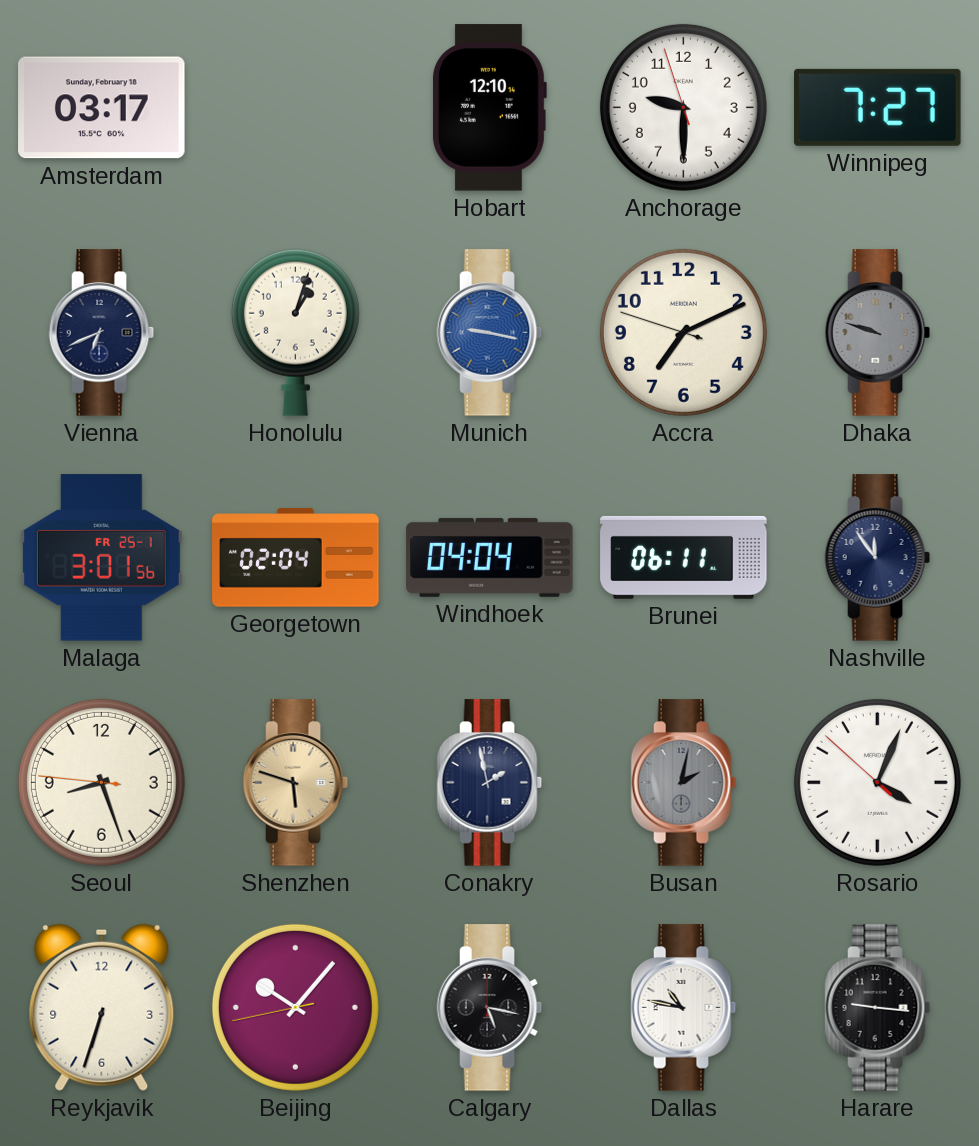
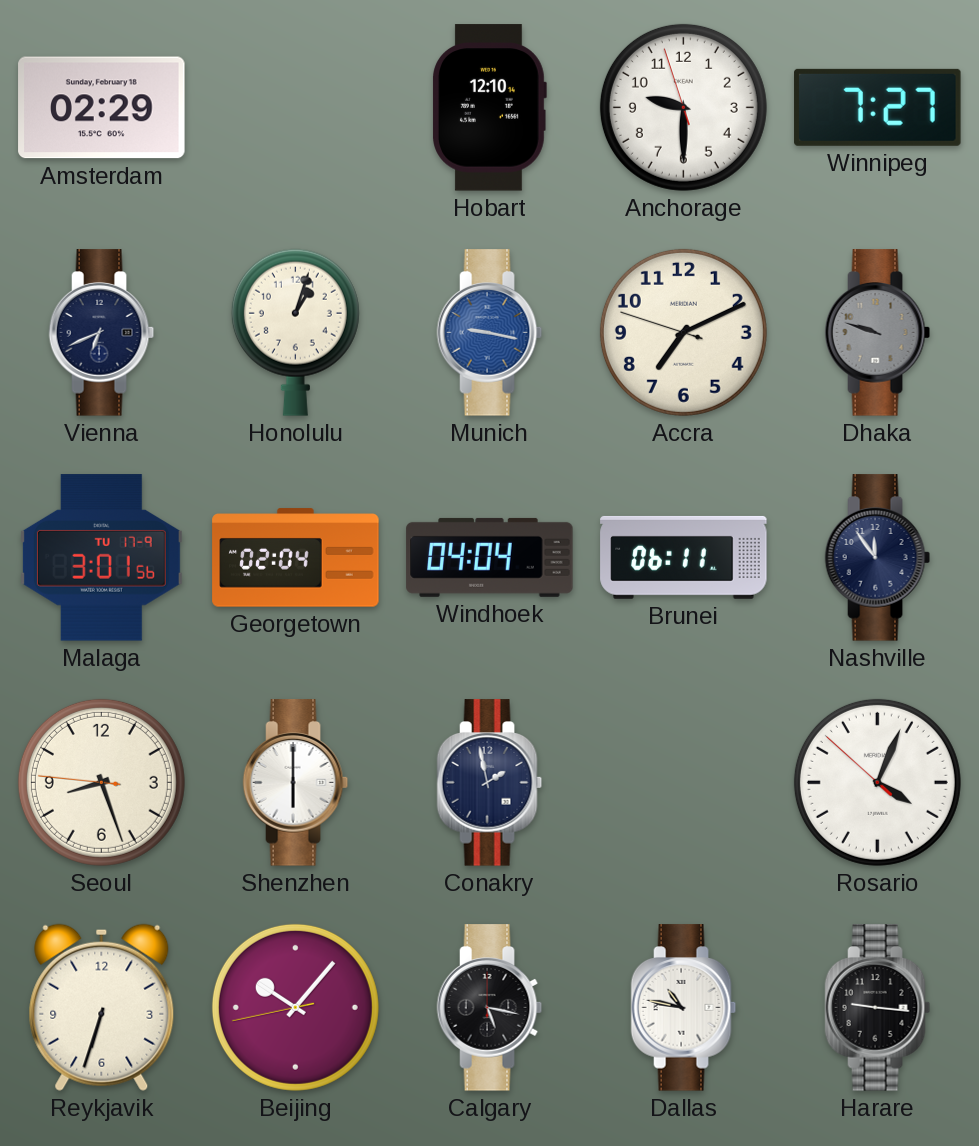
Amsterdam: 03:17 -> 02:29 (102, 108)
Malaga date: FR 25-1 -> TU 17-9 (101, 558)
Shenzhen: 5:48 -> 6:00 (296, 783)
Shenzhen dial: champagne -> white (296, 783)
Busan: 2:02 -> none (684, 783)
